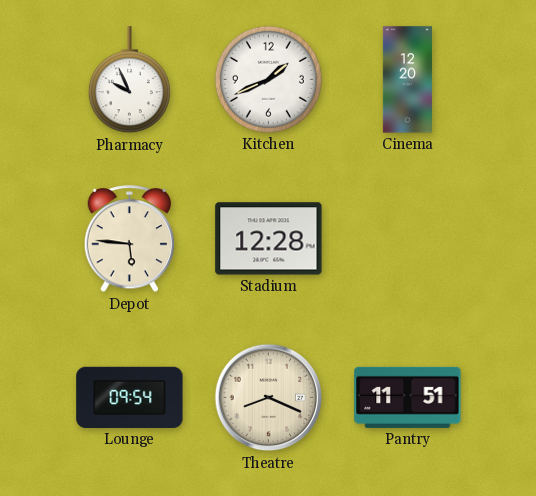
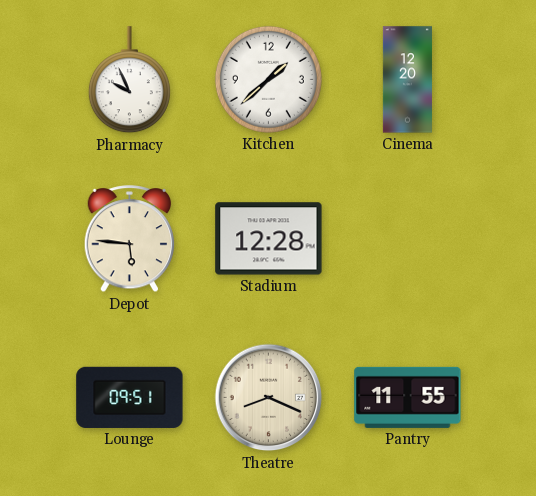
Kitchen: 1:41 -> 1:38 (268, 79)
Lounge: 09:54 -> 09:51 (130, 397)
Pantry: 11:51 -> 11:55 (408, 397)
